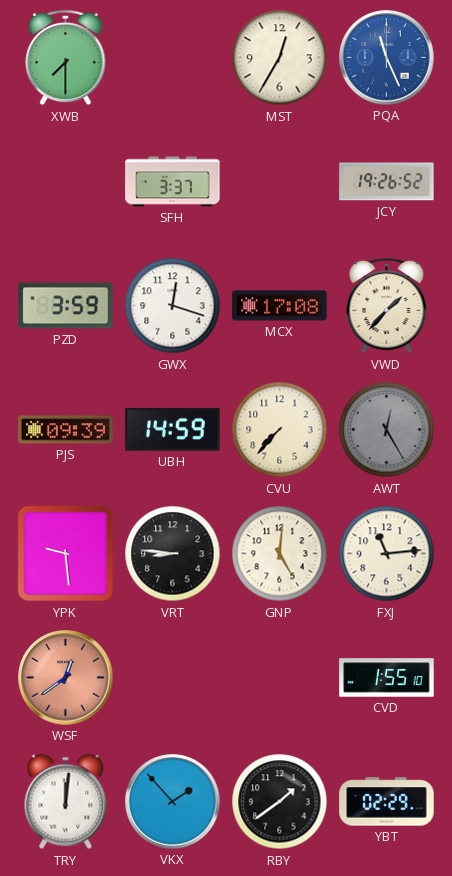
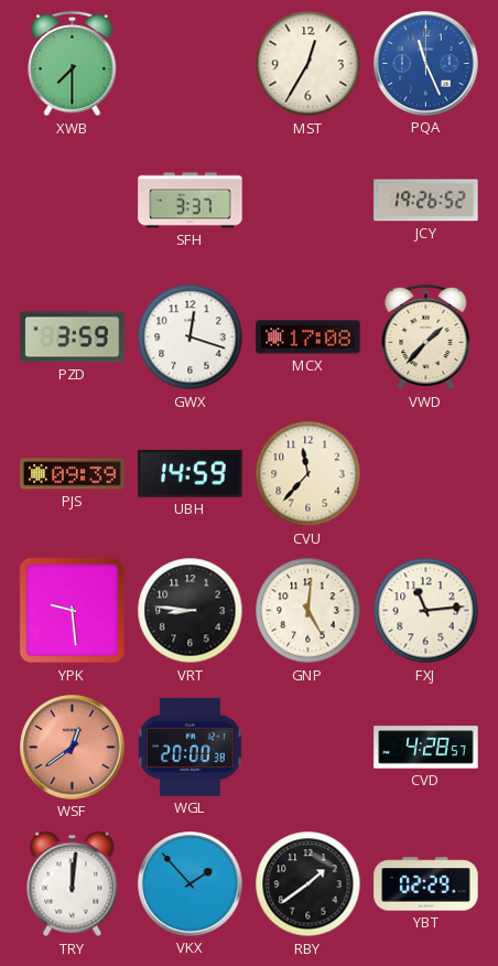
CVU: 7:37 -> 11:37 (308, 474)
AWT: 12:25 -> none (387, 430)
WGL: none -> 20:00 (190, 747)
CVD: 1:55 -> 4:28 (426, 748)
